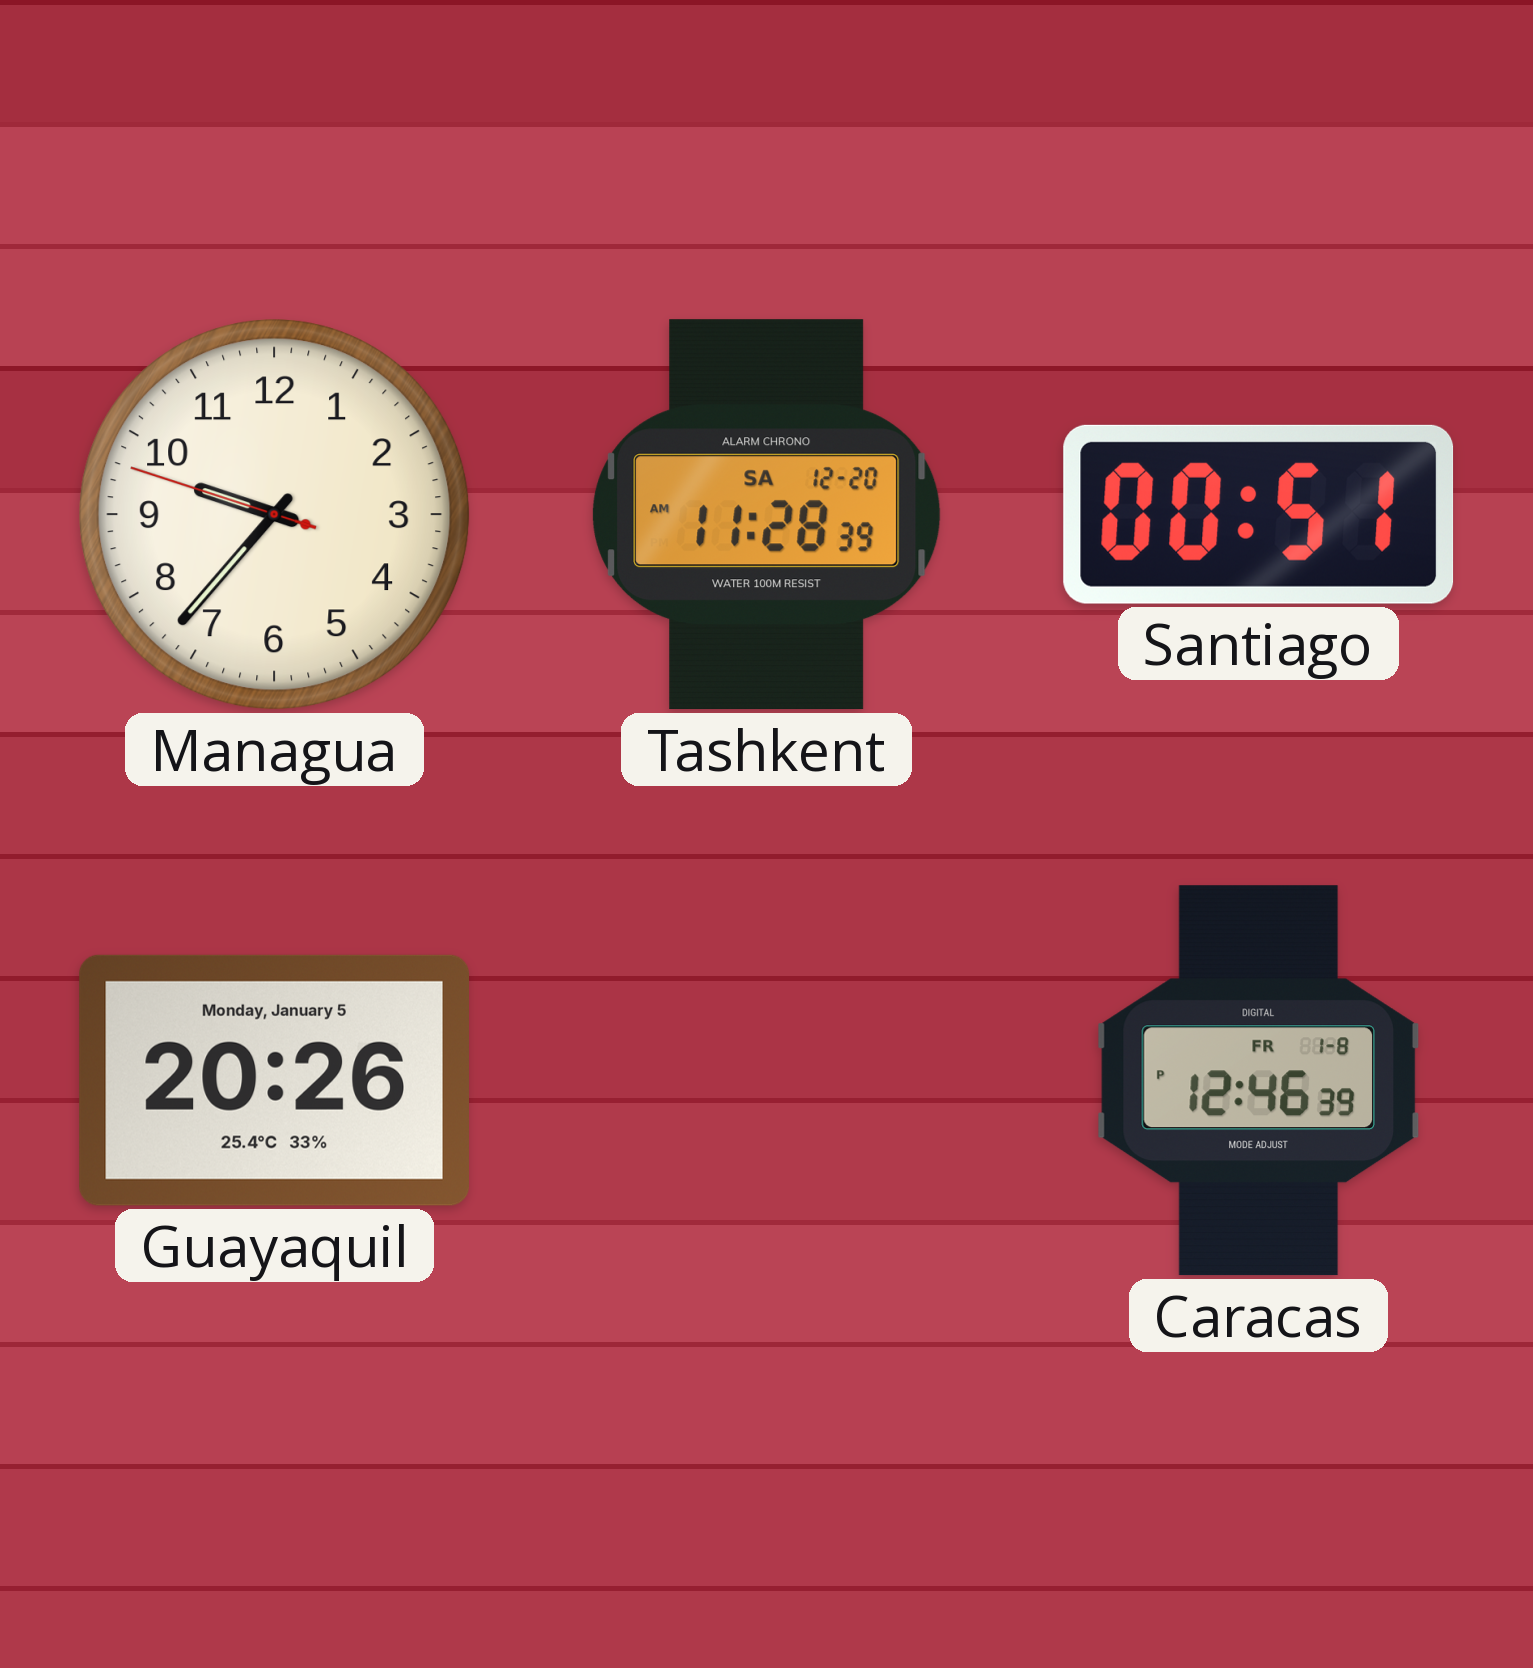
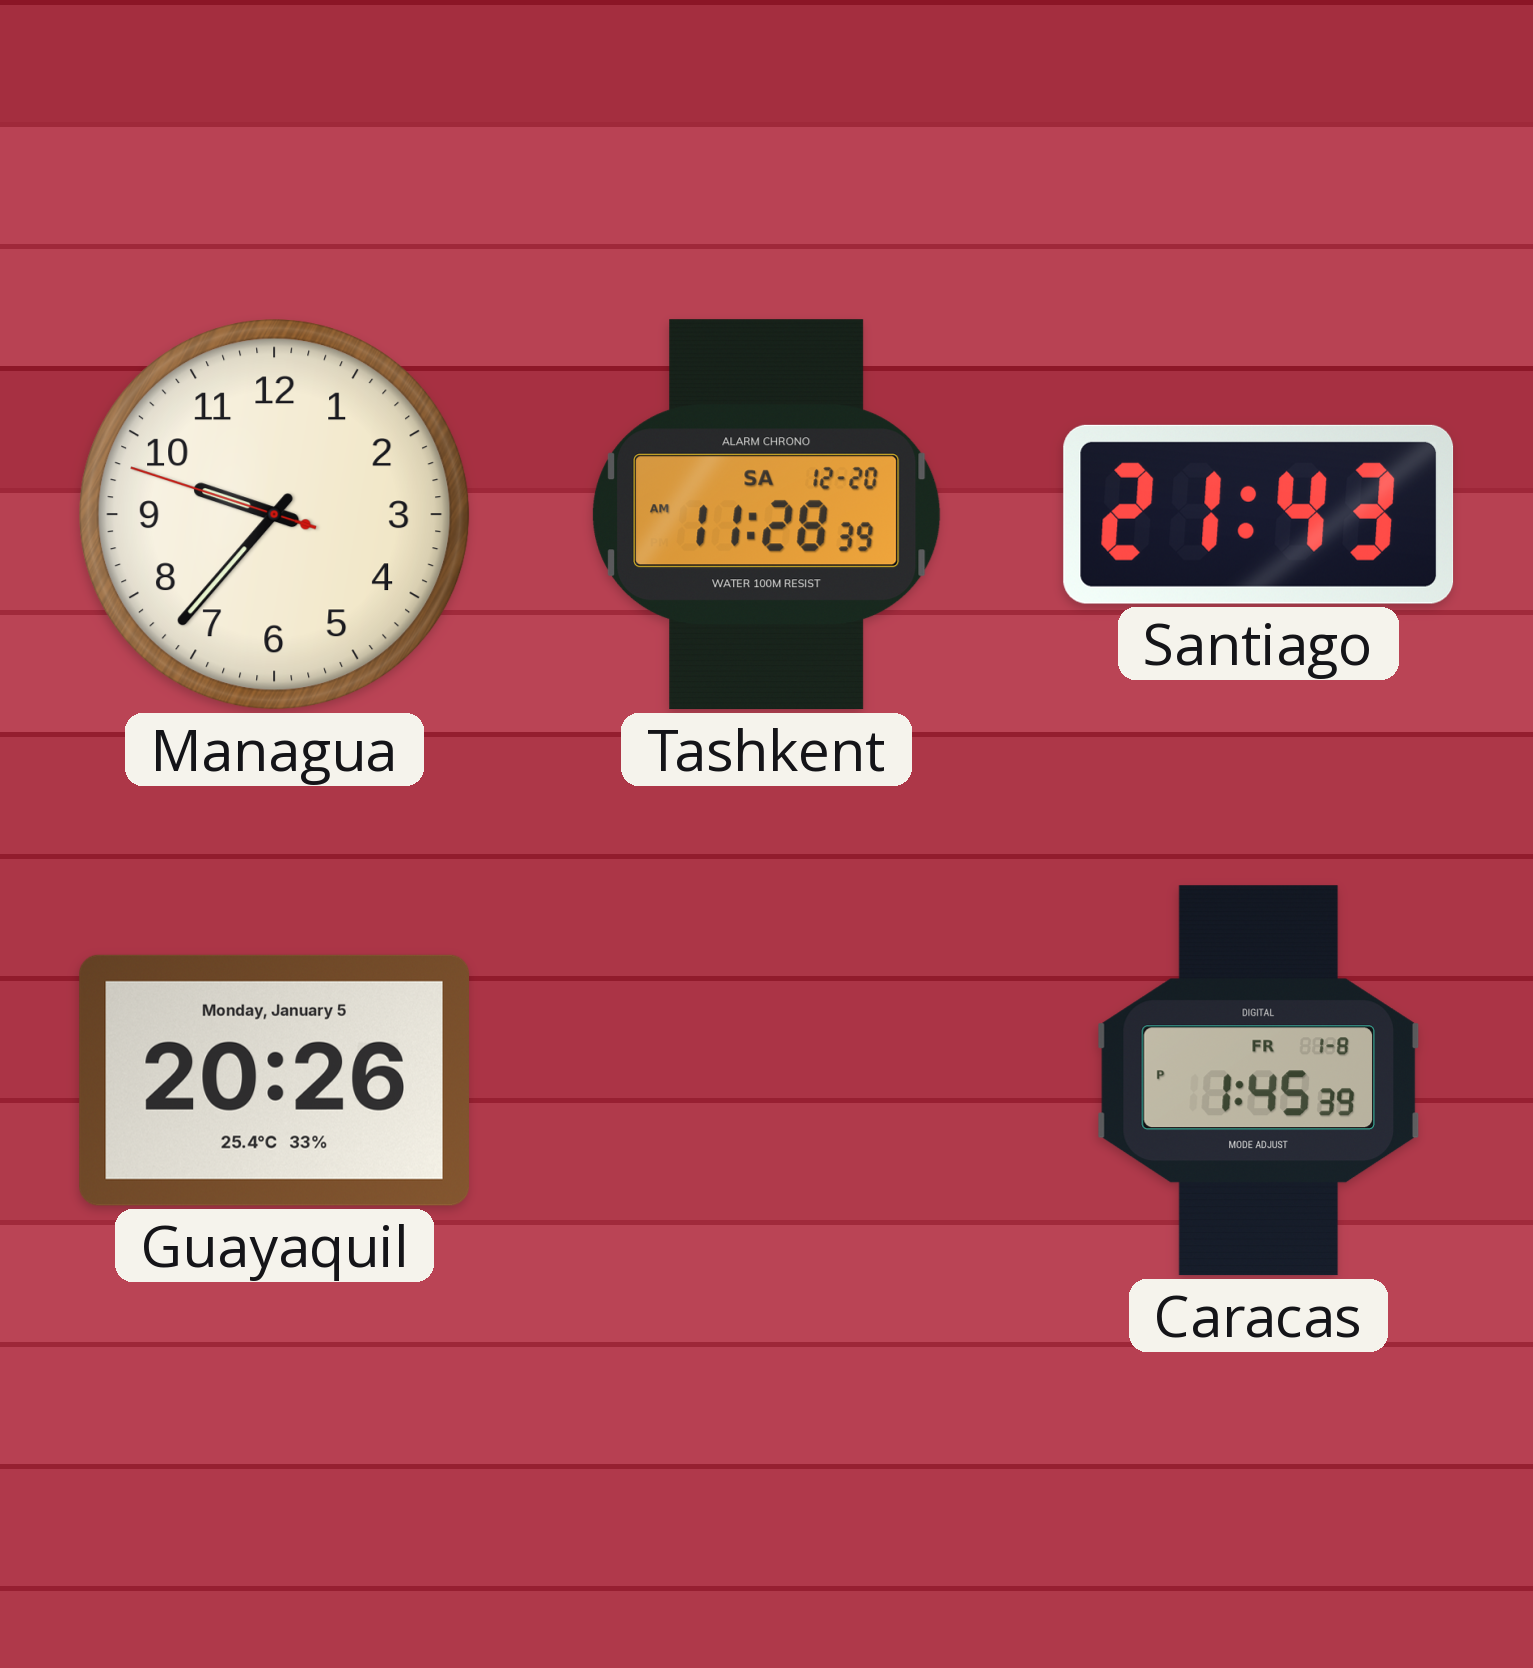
Santiago: 00:51 -> 21:43 (1259, 514)
Caracas: 12:46 -> 1:45 (1258, 1081)
